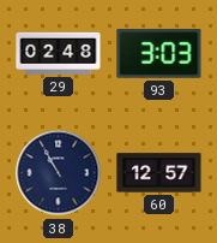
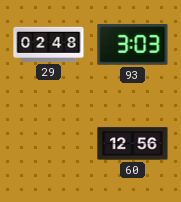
38: 10:55 -> none (59, 173)
60: 12:57 -> 12:56 (133, 144)
